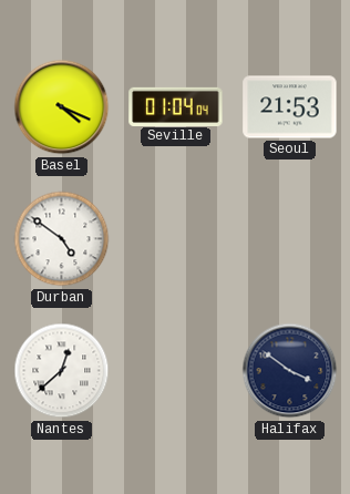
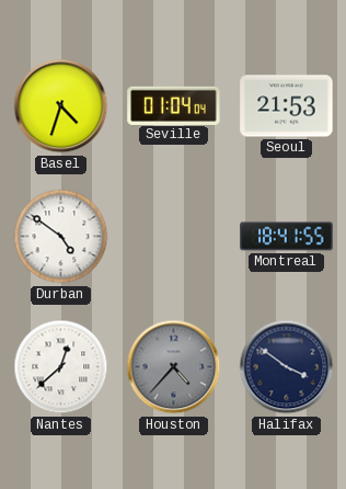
Basel: 4:19 -> 4:33 (61, 106)
Montreal: none -> 18:41 (287, 237)
Houston: none -> 4:37 (174, 367)
